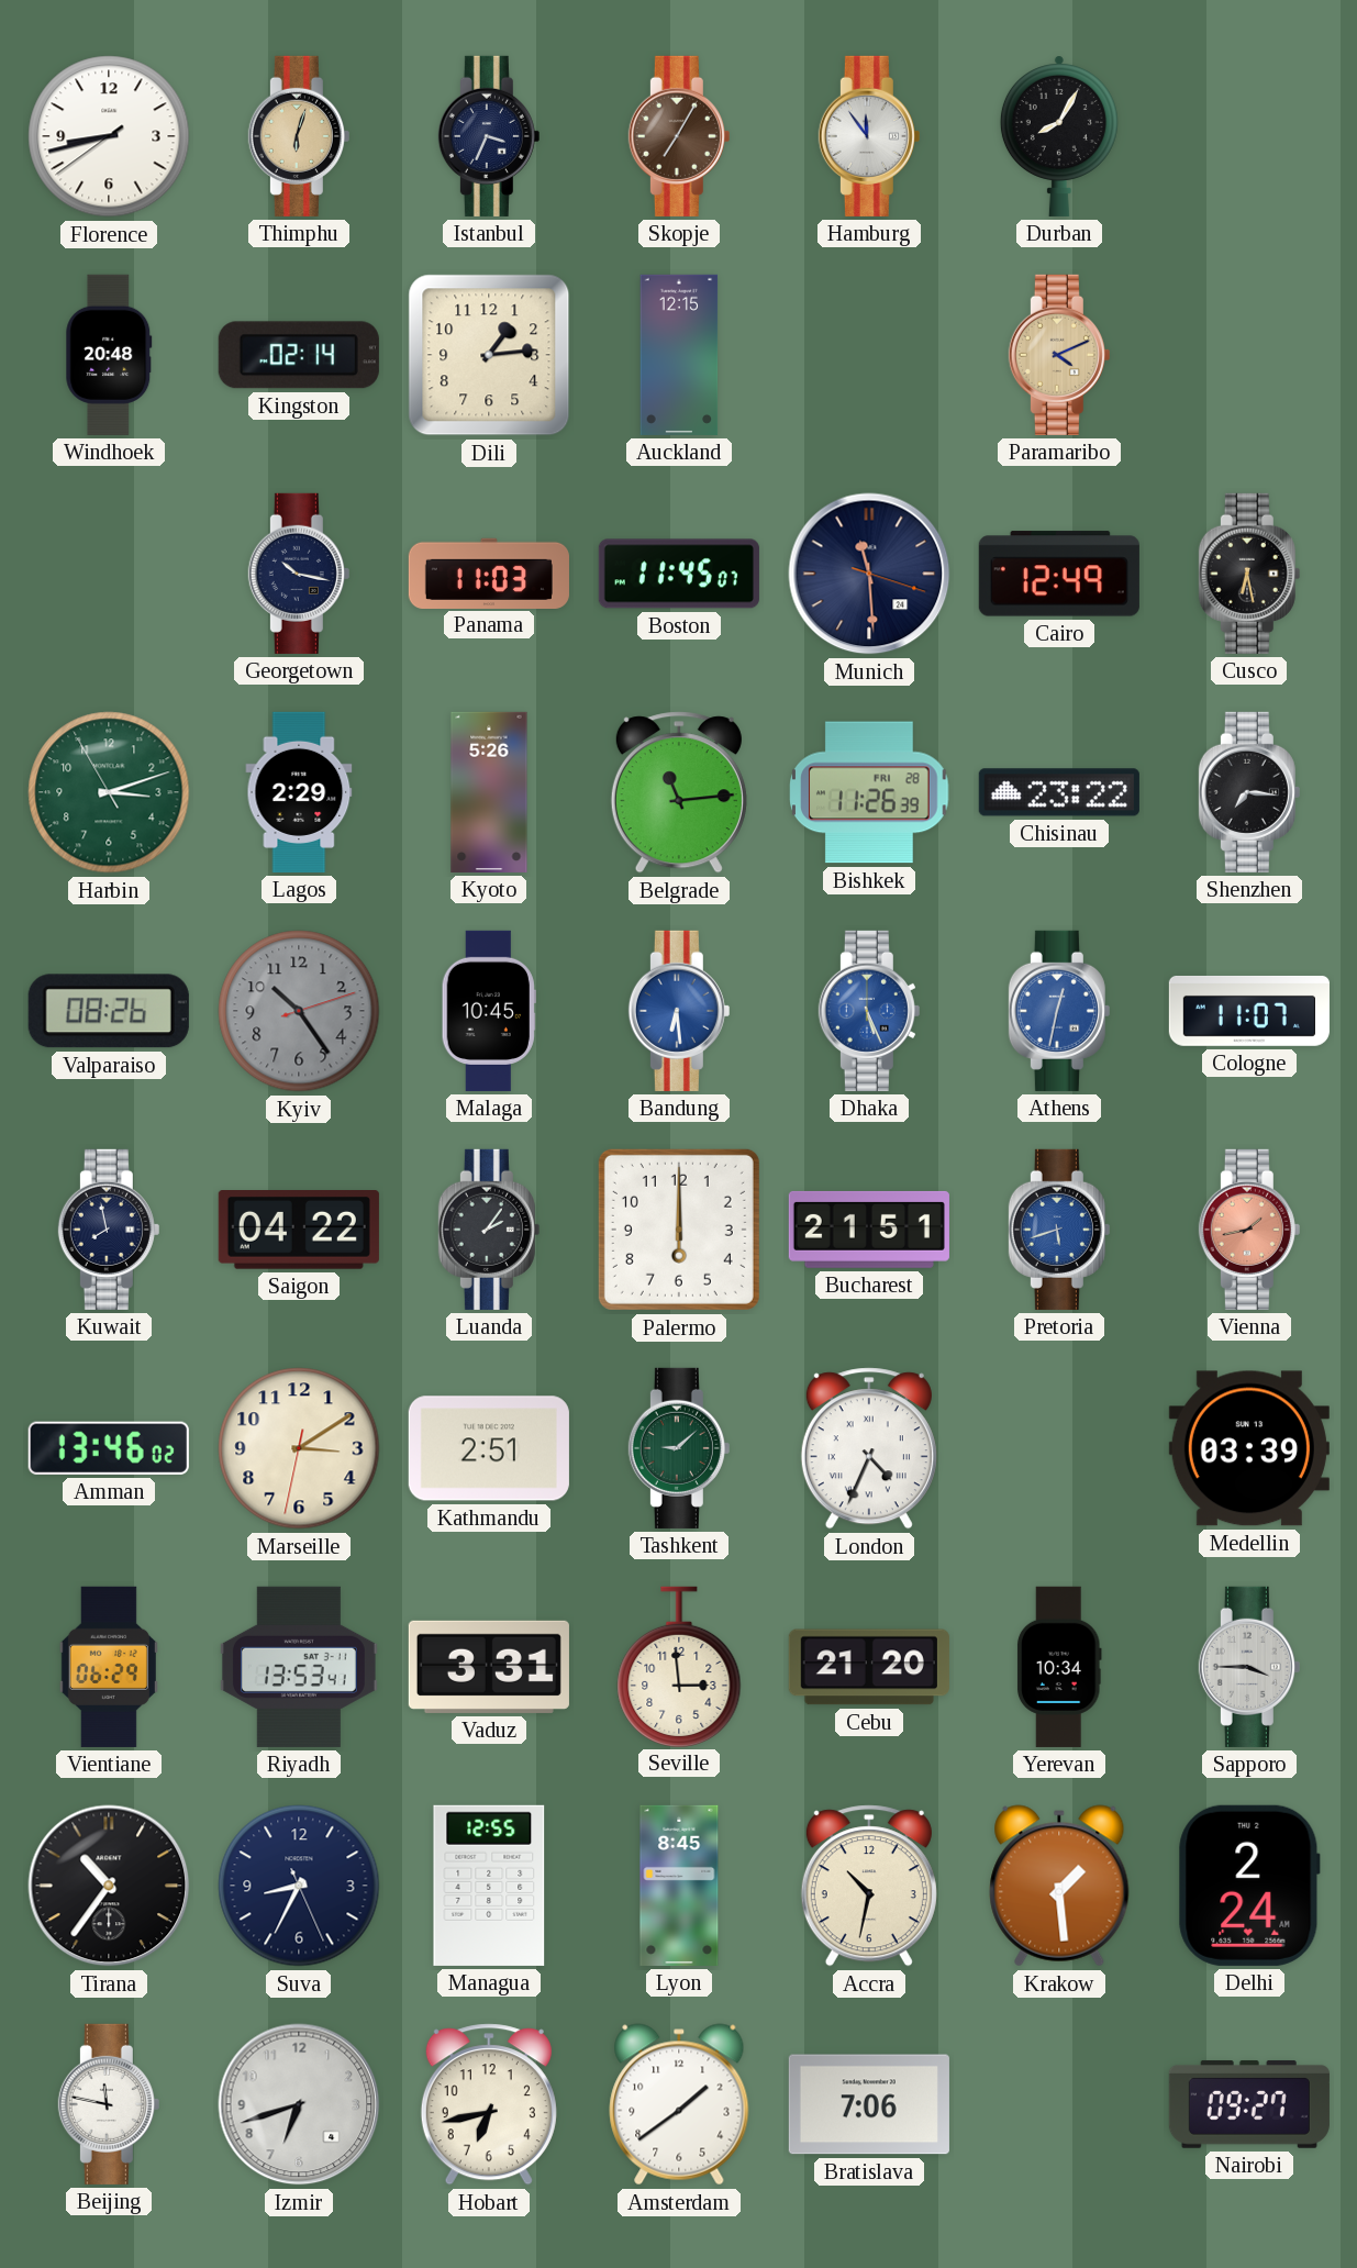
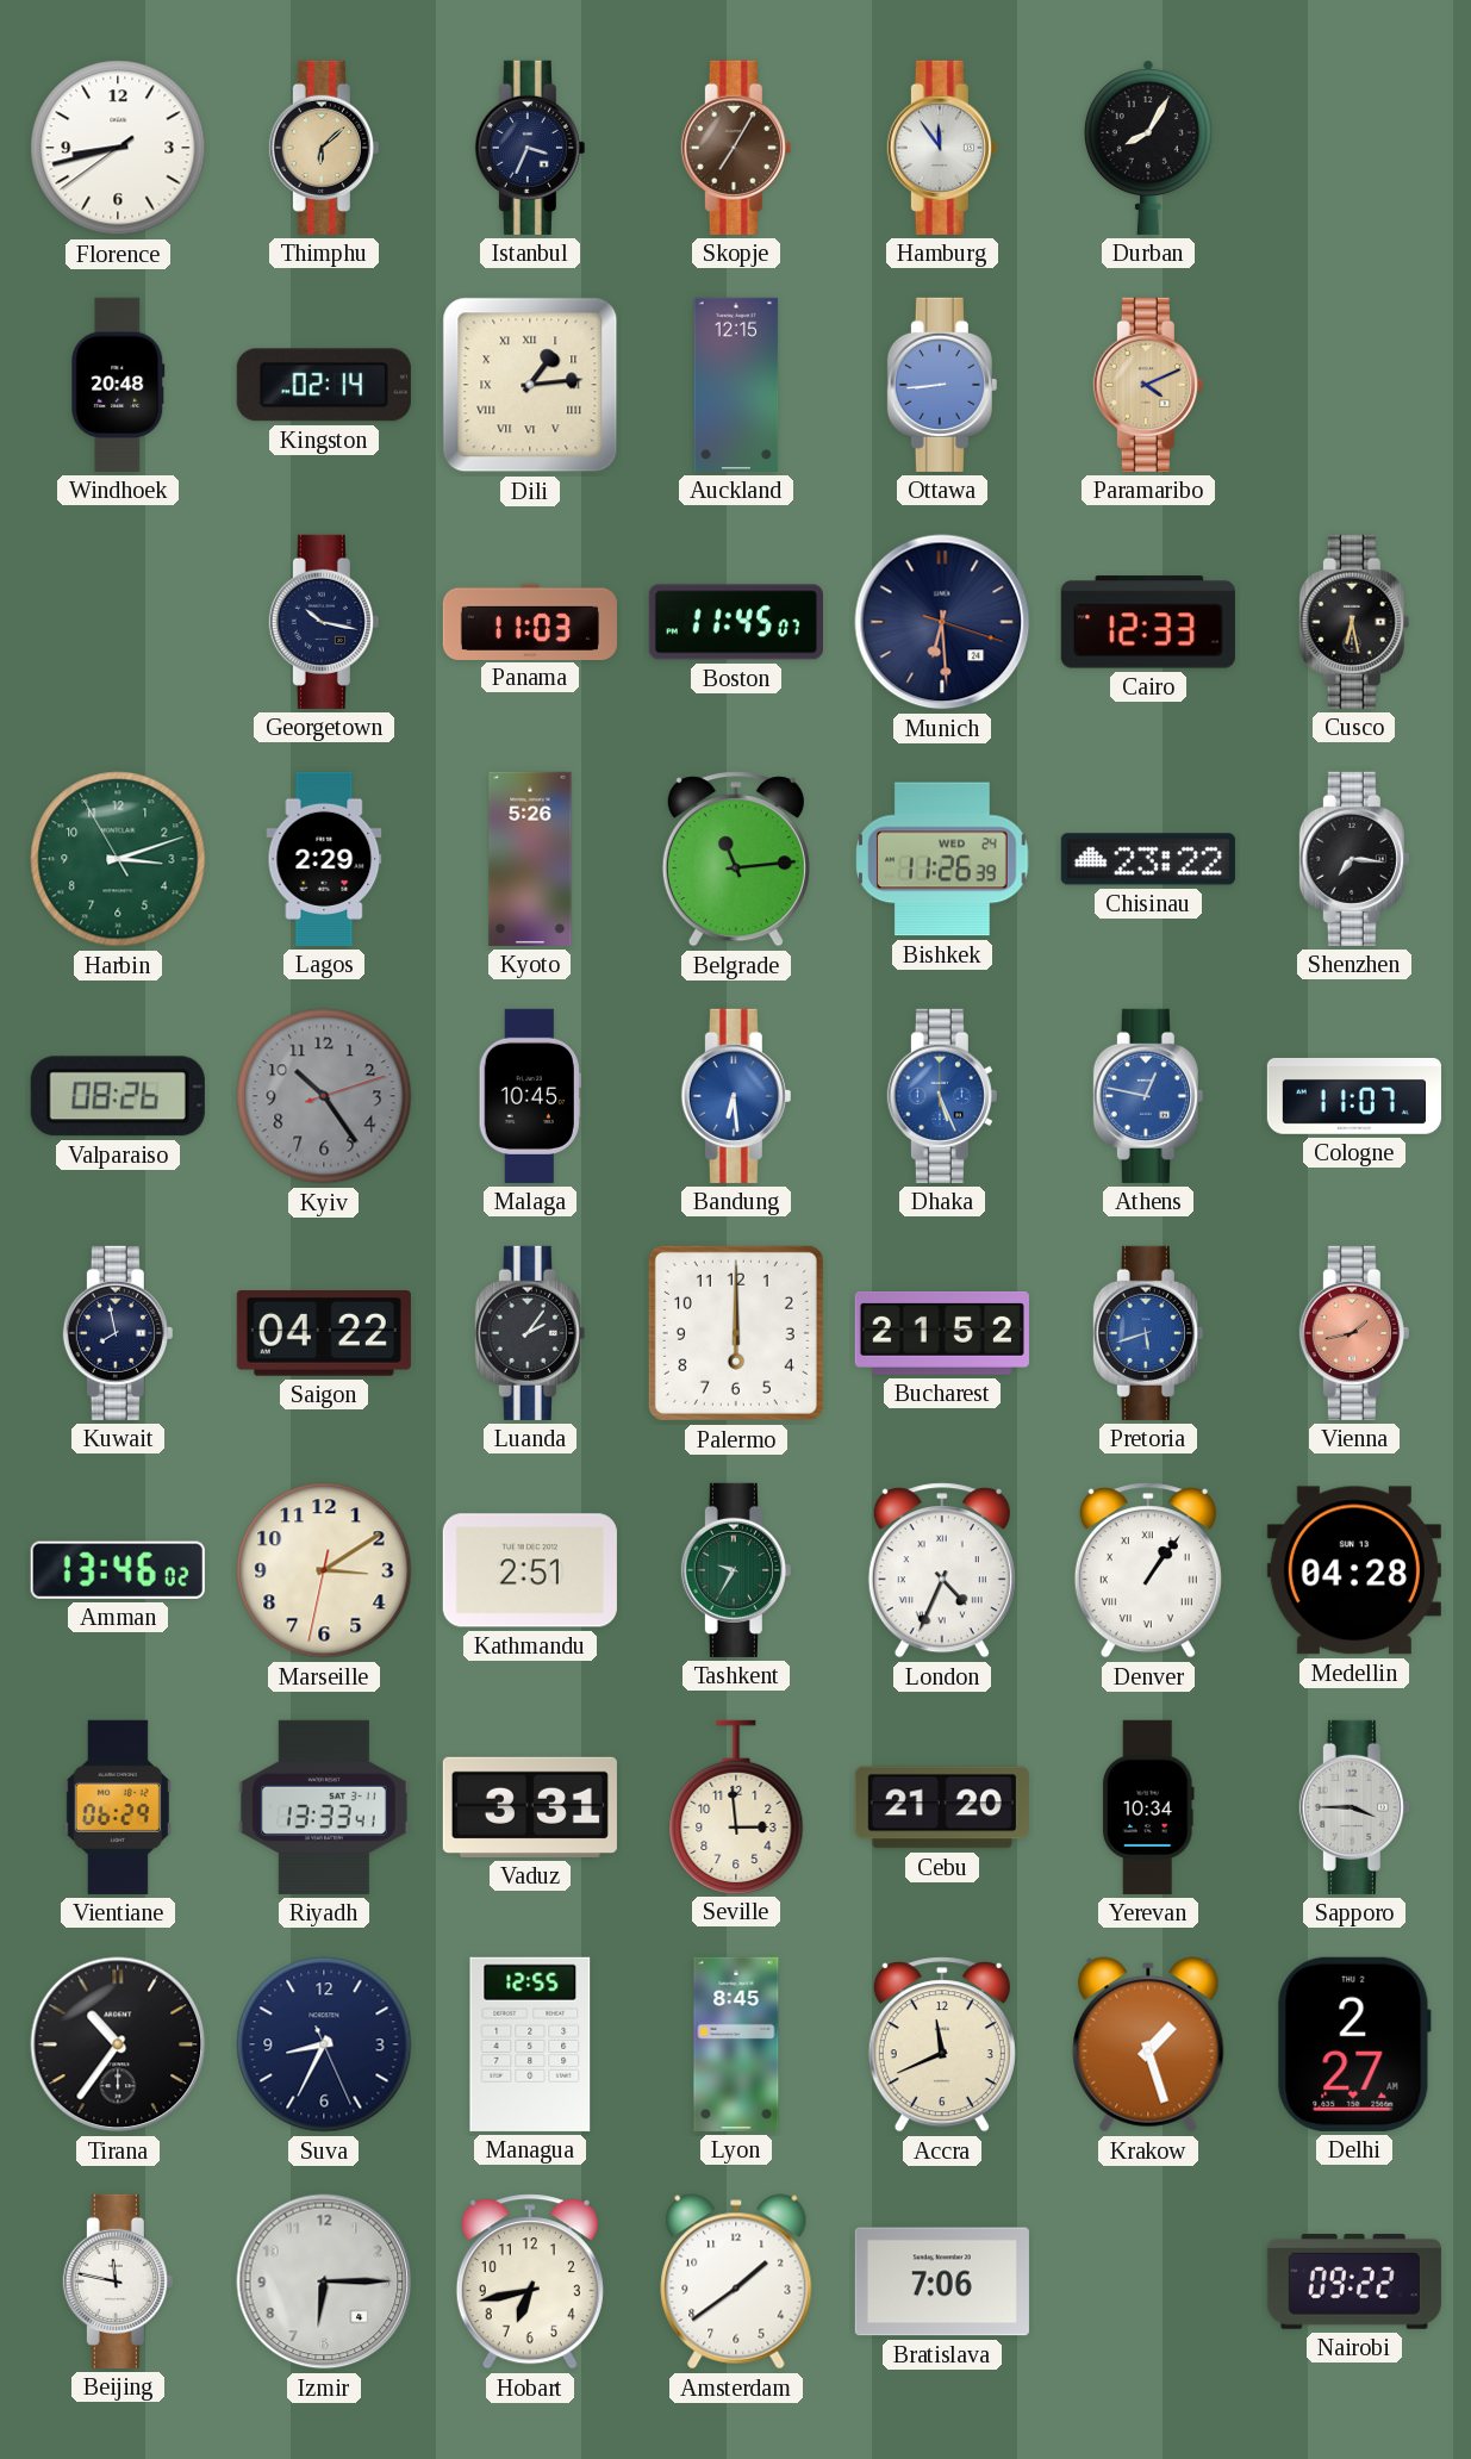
Thimphu: 6:03 -> 6:08 (324, 148)
Dili numerals: Arabic -> Roman (530, 385)
Ottawa: none -> 8:44 (942, 385)
Munich: 11:29 -> 6:29 (942, 622)
Cairo: 12:49 -> 12:33 (1148, 622)
Bishkek date: FRI 28 -> WED 24 (942, 859)
Athens: 12:32 -> 12:47 (1148, 1096)
Bucharest: 21:51 -> 21:52 (942, 1333)
Tashkent: 9:08 -> 9:35 (736, 1570)
Denver: none -> 1:06 (1148, 1570)
Medellin: 03:39 -> 04:28 (1354, 1570)
Riyadh: 13:53 -> 13:33 (324, 1807)
Accra: 10:32 -> 11:41 (942, 2044)
Krakow: 1:29 -> 1:27 (1148, 2044)
Delhi: 2:24 -> 2:27 (1354, 2044)
Izmir: 6:42 -> 6:15 (324, 2281)
Nairobi: 09:27 -> 09:22 (1354, 2281)
